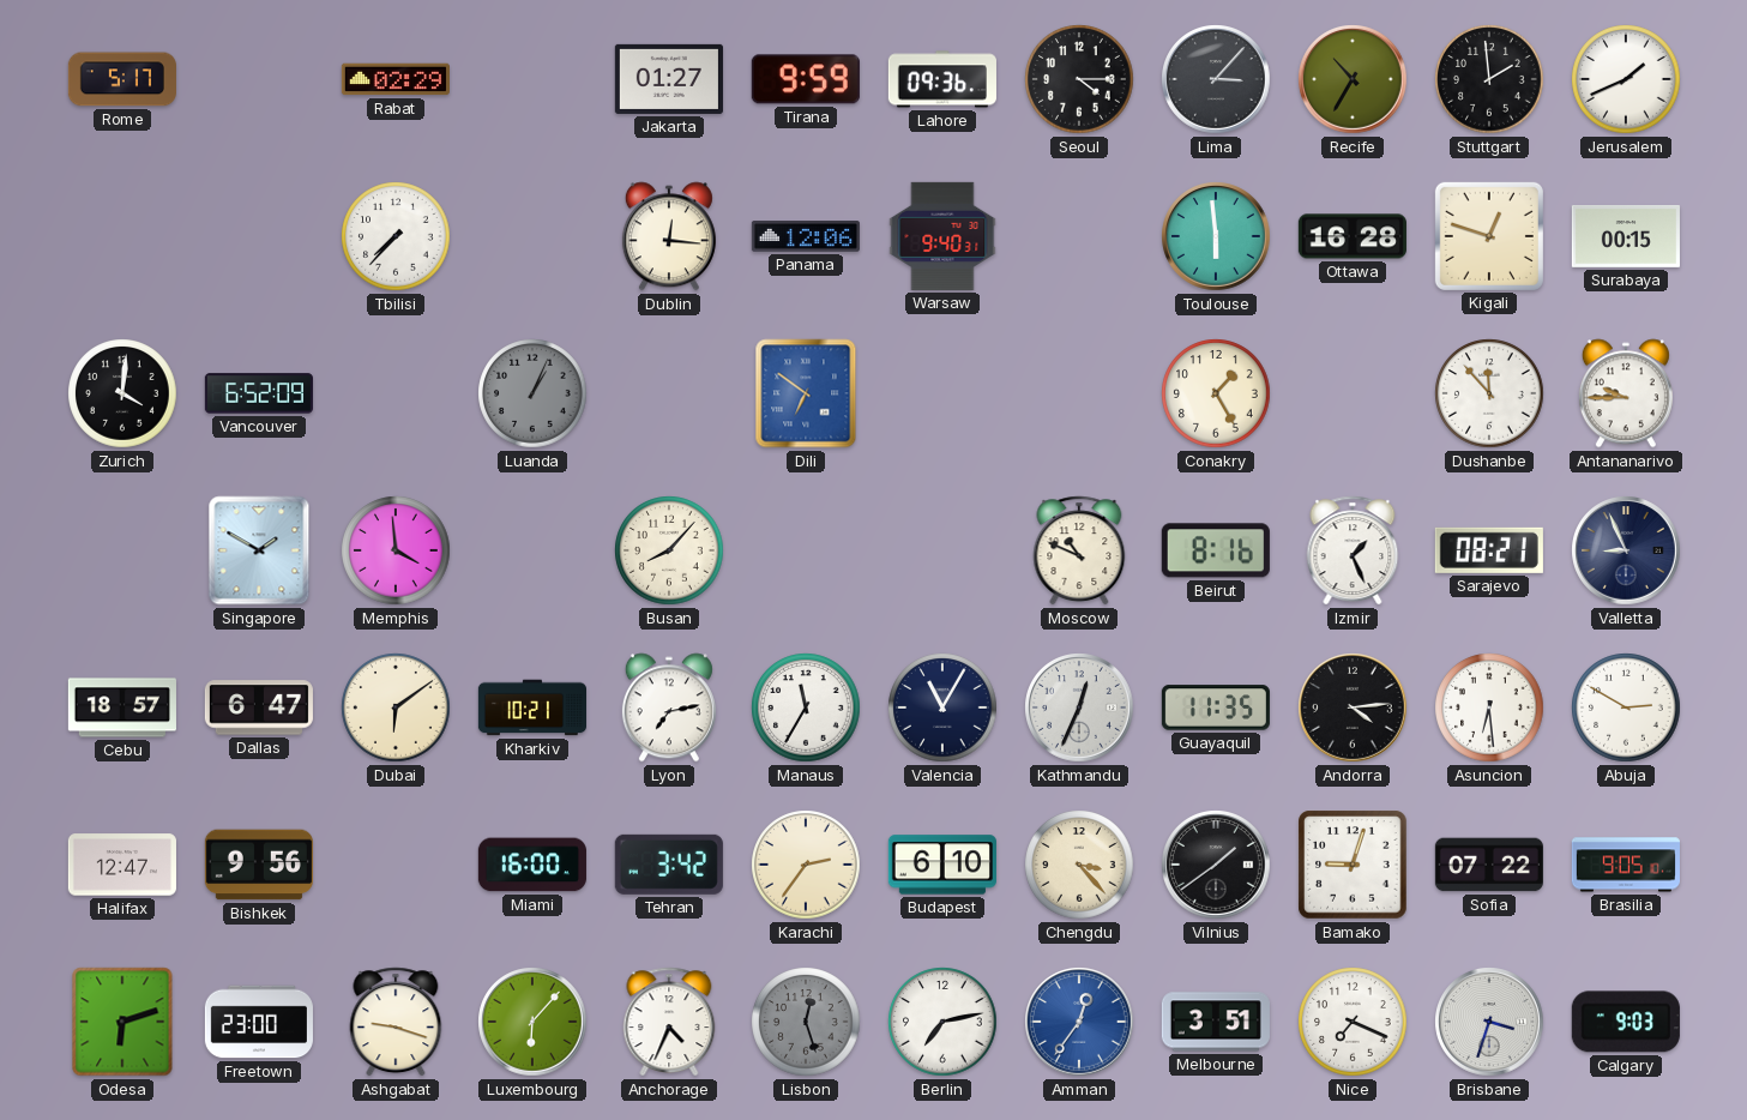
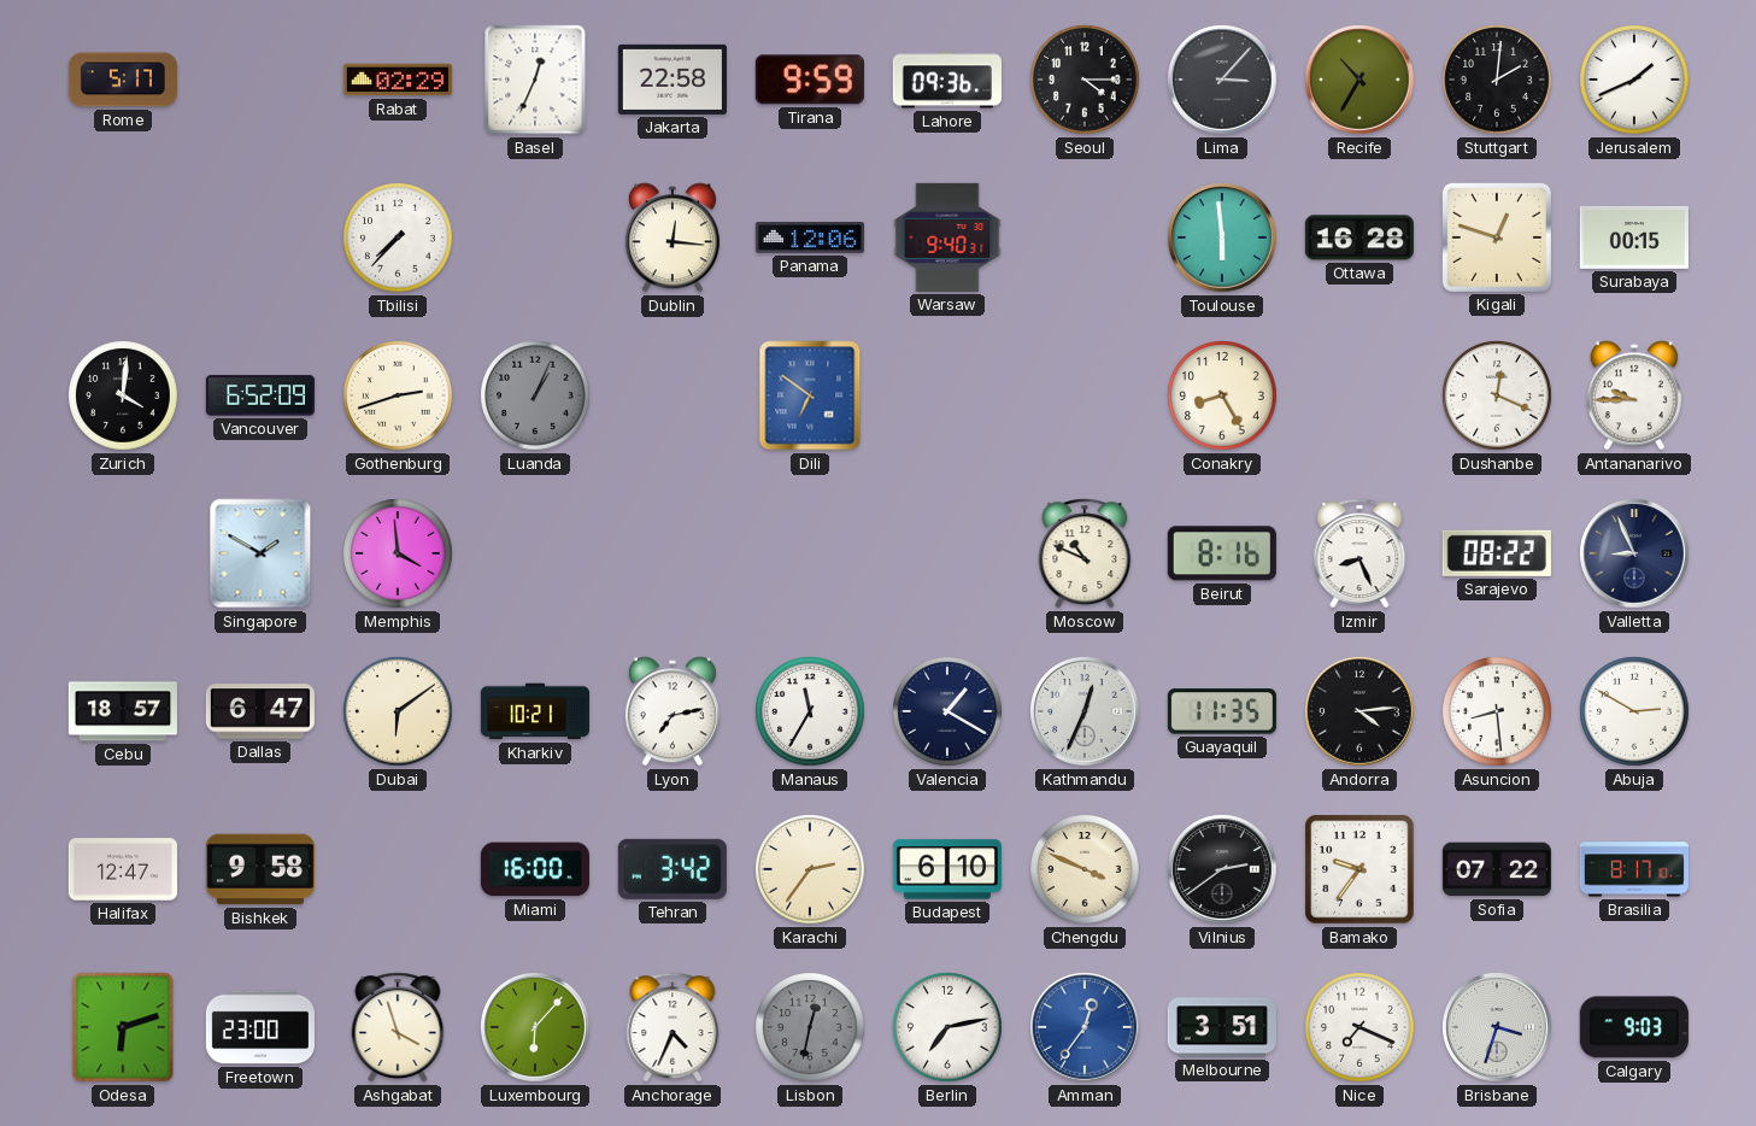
Basel: none -> 12:34 (535, 80)
Jakarta: 01:27 -> 22:58 (673, 80)
Stuttgart: 1:59 -> 2:01 (1497, 80)
Gothenburg: none -> 2:42 (398, 395)
Conakry: 1:25 -> 8:25 (1222, 395)
Dushanbe: 11:53 -> 12:19 (1497, 395)
Busan: 8:07 -> none (669, 550)
Izmir: 1:26 -> 8:26 (1359, 553)
Sarajevo: 08:21 -> 08:22 (1497, 553)
Valencia: 11:05 -> 1:20 (947, 711)
Asuncion: 6:29 -> 8:29 (1497, 711)
Bishkek: 9:56 -> 9:58 (260, 869)
Chengdu: 3:23 -> 3:49 (1085, 869)
Vilnius: 1:39 -> 2:39 (1222, 869)
Bamako: 9:03 -> 9:36 (1359, 869)
Brasilia: 9:05 -> 8:17 (1634, 869)
Ashgabat: 9:18 -> 3:57 (398, 1027)
Lisbon: 12:27 -> 12:32 (810, 1027)
